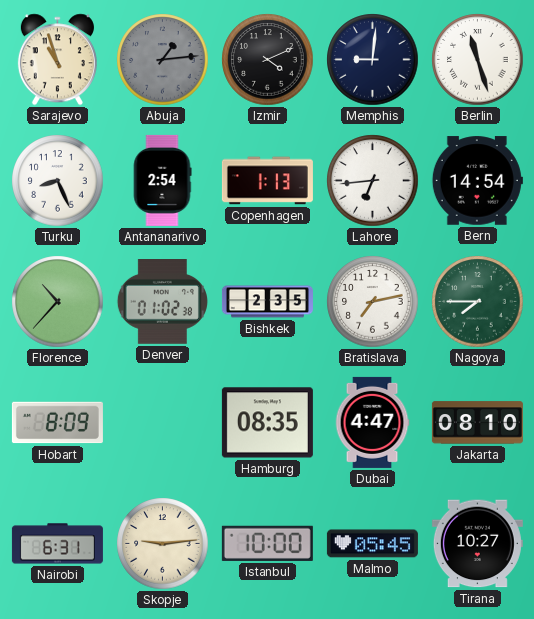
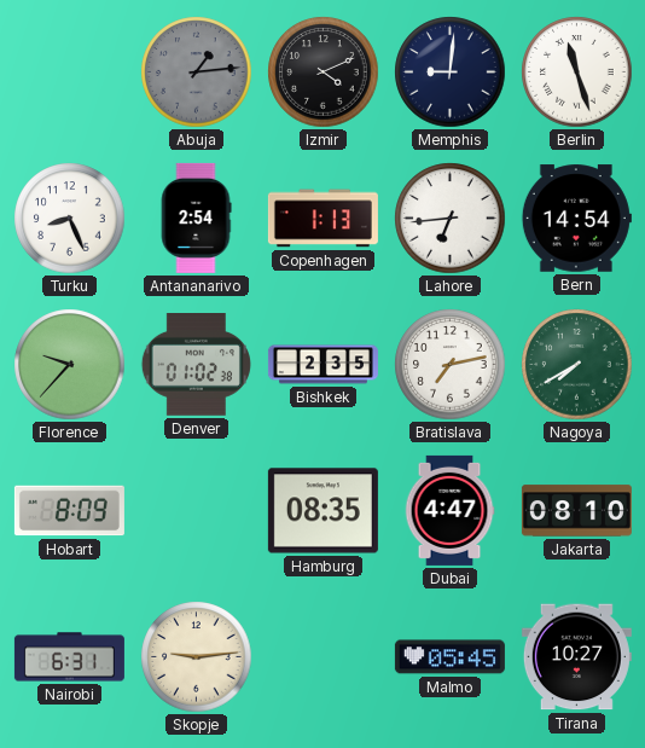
Sarajevo: 10:57 -> none (57, 60)
Florence: 10:37 -> 9:37 (70, 365)
Nagoya: 7:45 -> 7:40 (577, 365)
Istanbul: 10:00 -> none (267, 543)
